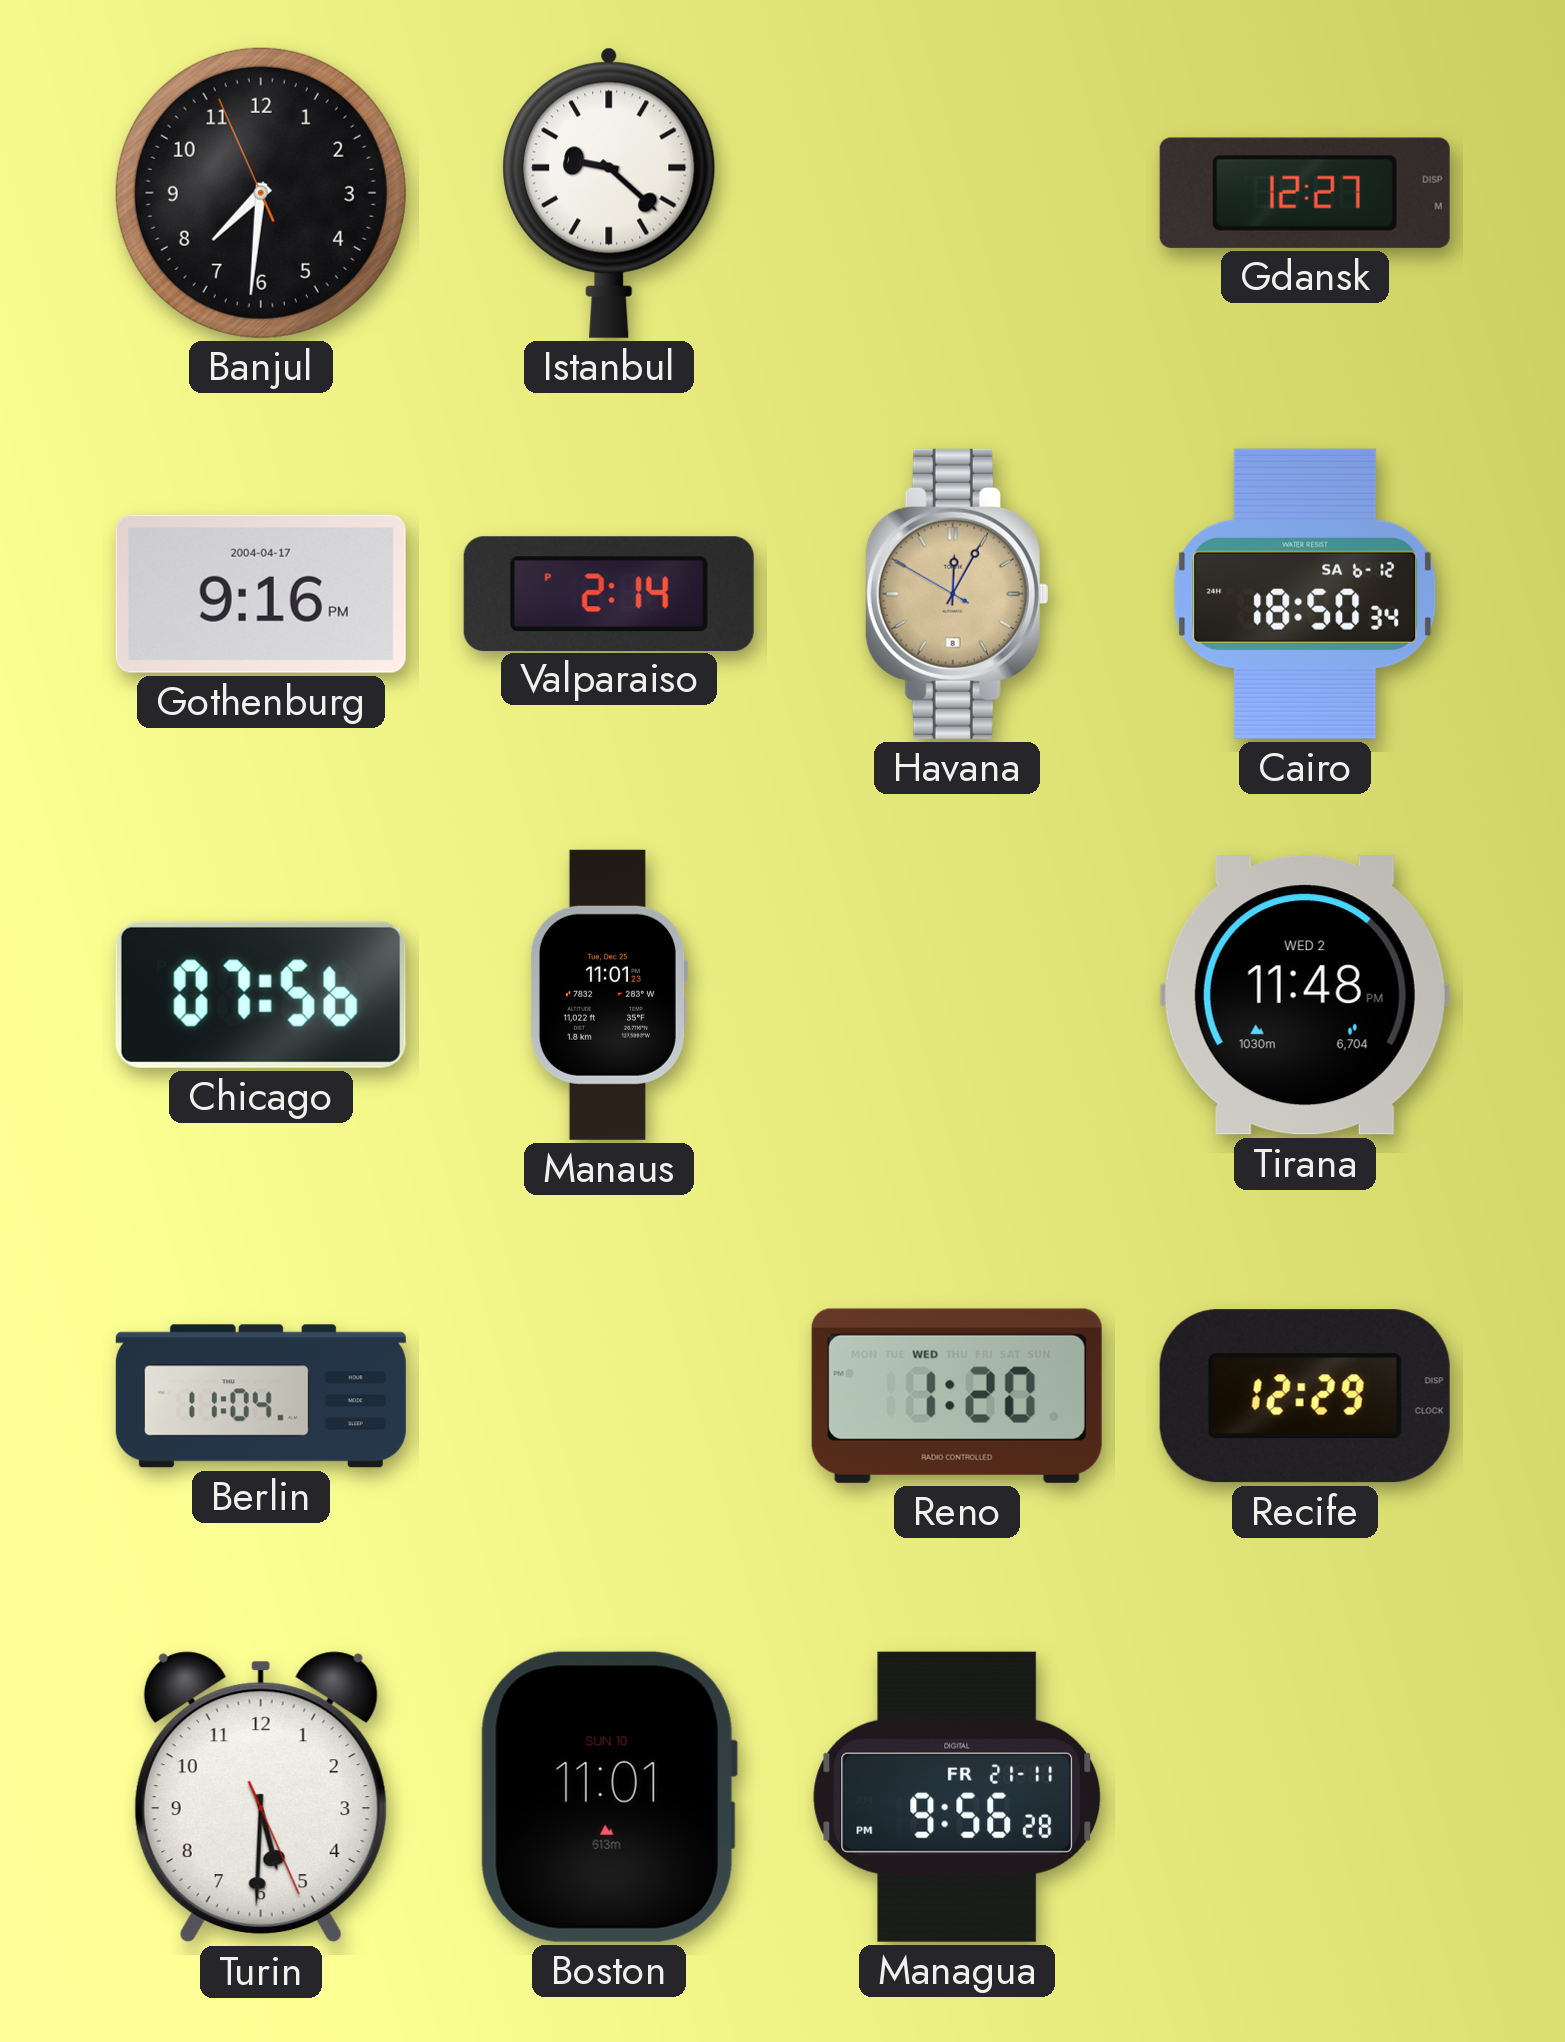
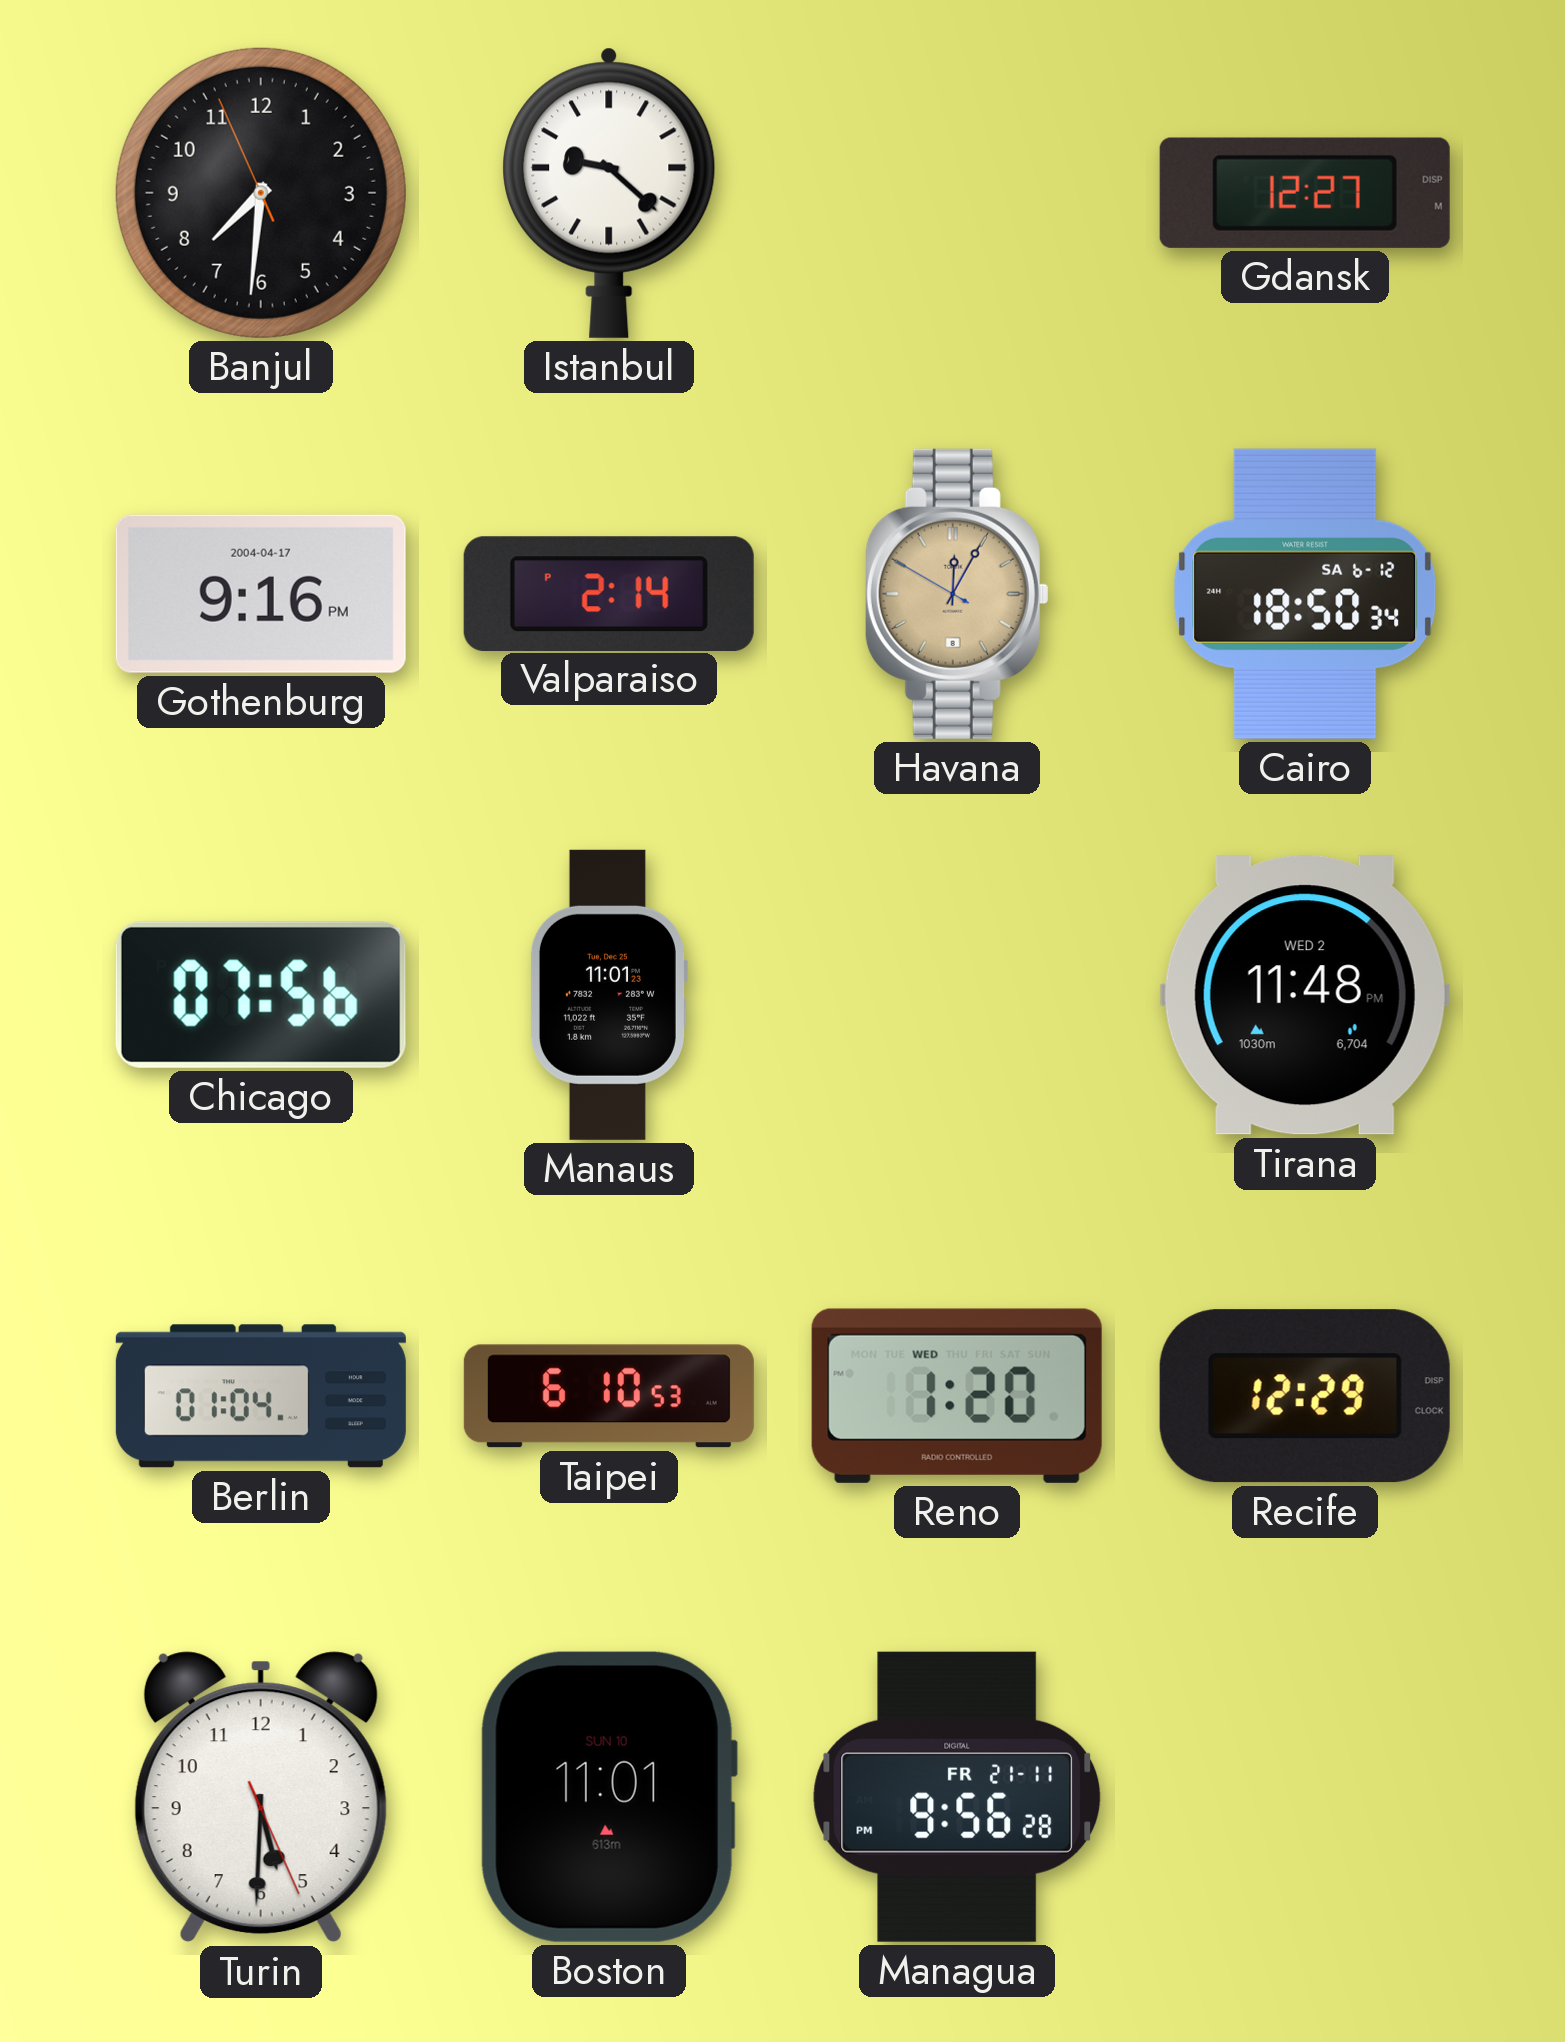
Berlin: 11:04 -> 01:04 (261, 1396)
Taipei: none -> 6:10 (609, 1396)
